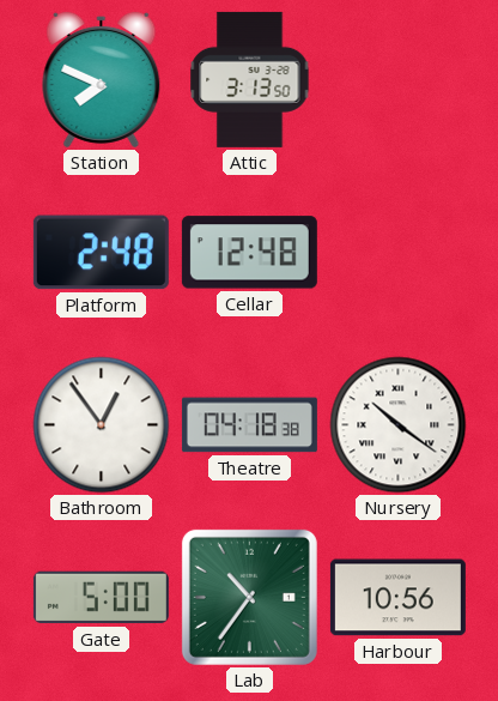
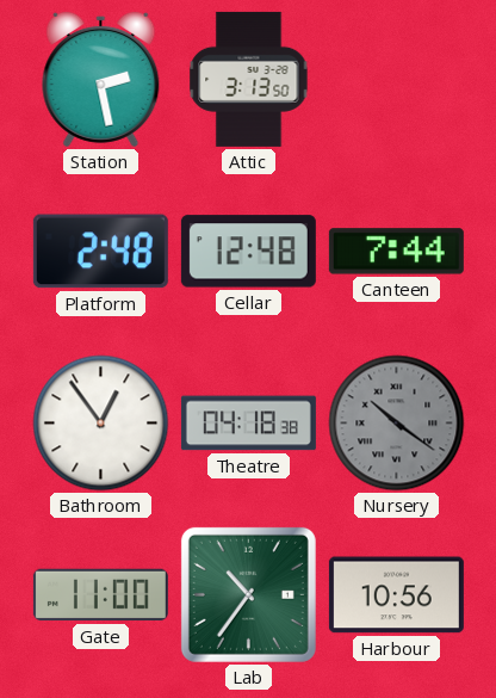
Station: 7:49 -> 2:28 (101, 79)
Canteen: none -> 7:44 (396, 252)
Nursery dial: white -> grey (397, 424)
Gate: 5:00 -> 11:00 (100, 595)
